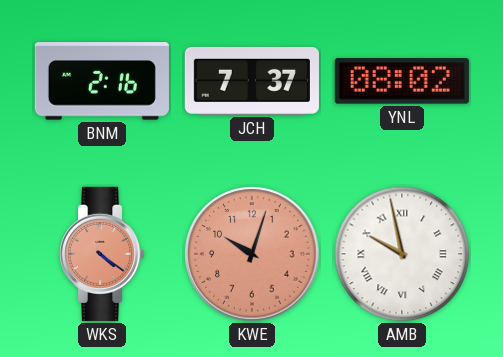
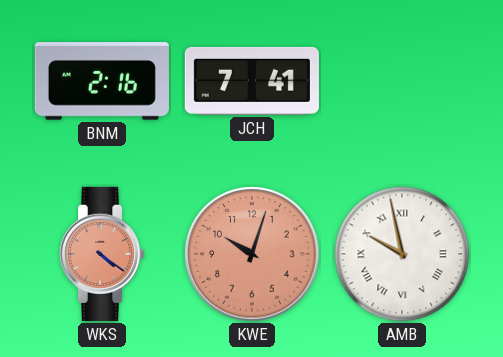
JCH: 7:37 -> 7:41 (252, 81)
YNL: 08:02 -> none (402, 81)
